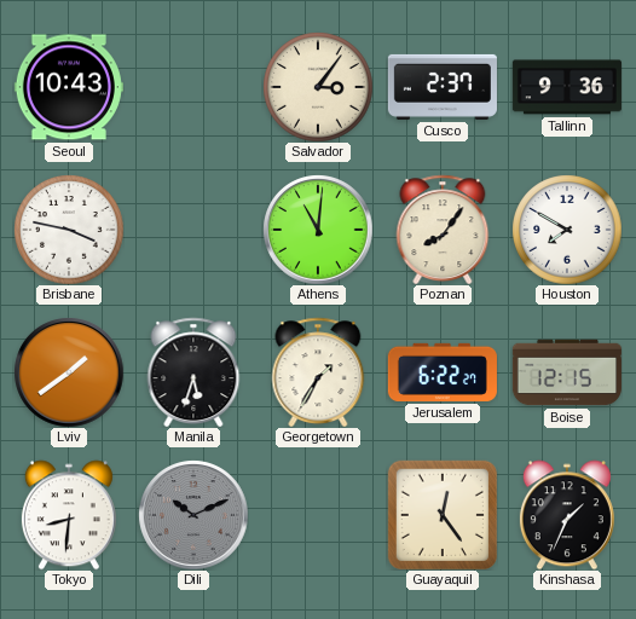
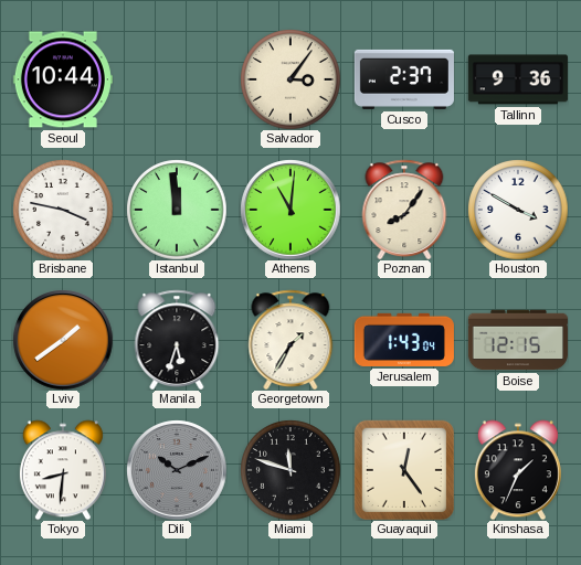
Seoul: 10:43 -> 10:44 (63, 79)
Istanbul: none -> 11:59 (177, 210)
Houston: 7:50 -> 3:50 (518, 210)
Jerusalem: 6:22 -> 1:43 (404, 340)
Miami: none -> 11:48 (290, 470)
